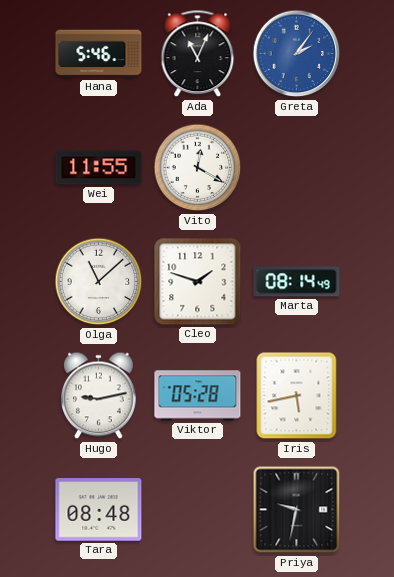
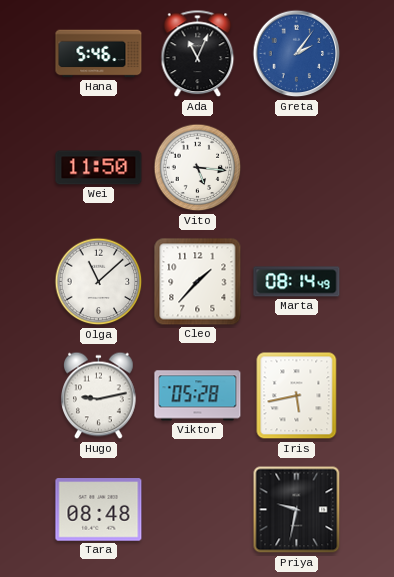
Wei: 11:55 -> 11:50 (99, 168)
Vito: 12:20 -> 5:16 (198, 168)
Cleo: 1:48 -> 1:37 (198, 282)
